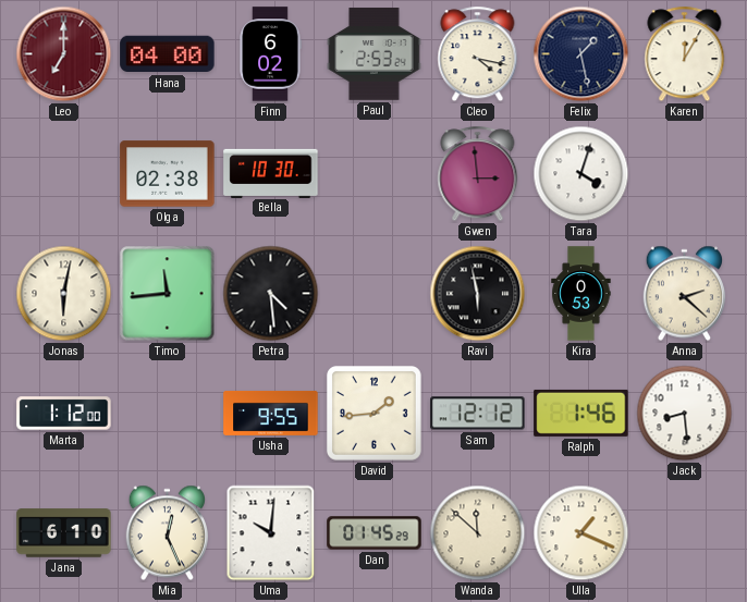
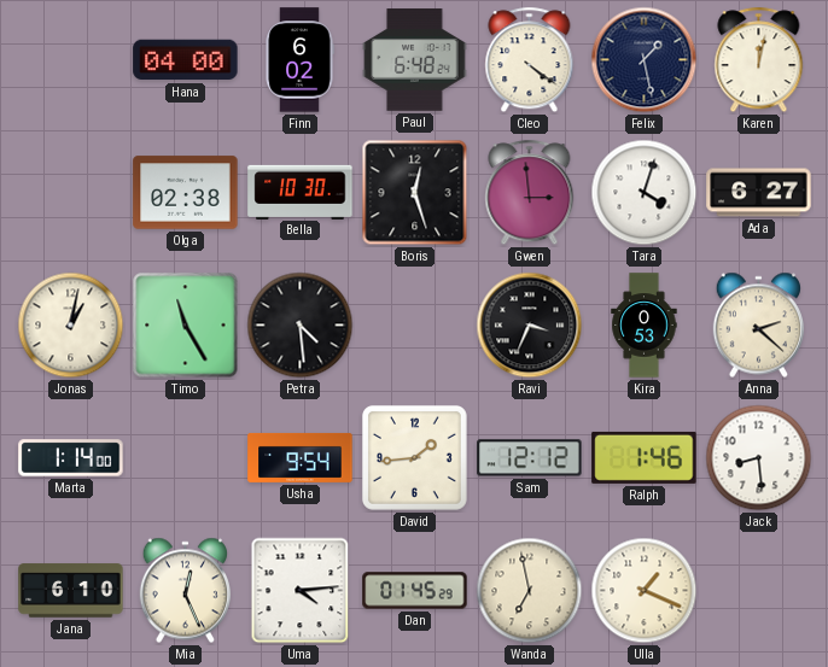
Leo: 7:00 -> none (64, 54)
Paul: 2:53 -> 6:48 (415, 60)
Cleo: 4:17 -> 4:21 (530, 60)
Karen: 12:05 -> 12:02 (759, 60)
Boris: none -> 12:27 (415, 193)
Ada: none -> 6:27 (759, 193)
Jonas: 6:02 -> 1:02 (71, 326)
Timo: 11:44 -> 11:25 (186, 326)
Ravi: 5:58 -> 3:34 (530, 326)
Marta: 1:12 -> 1:14 (71, 458)
Usha: 9:55 -> 9:54 (301, 457)
Uma: 10:01 -> 4:14 (301, 591)
Wanda: 11:52 -> 6:58 (530, 591)
